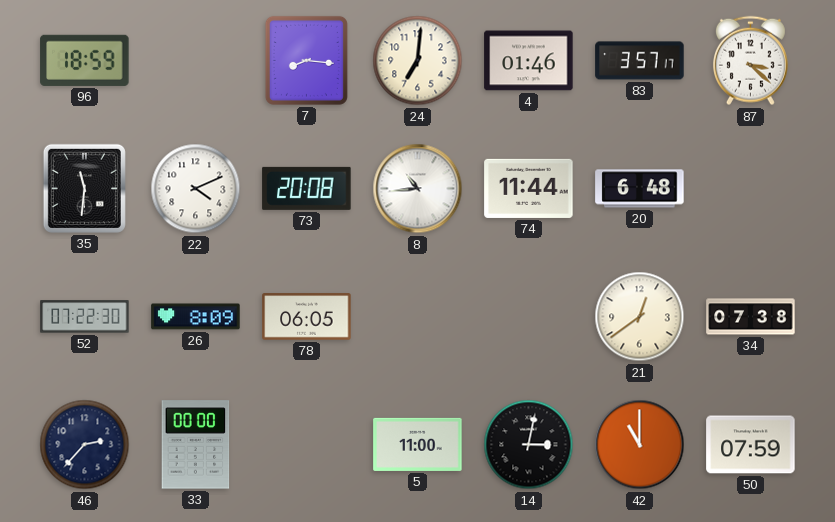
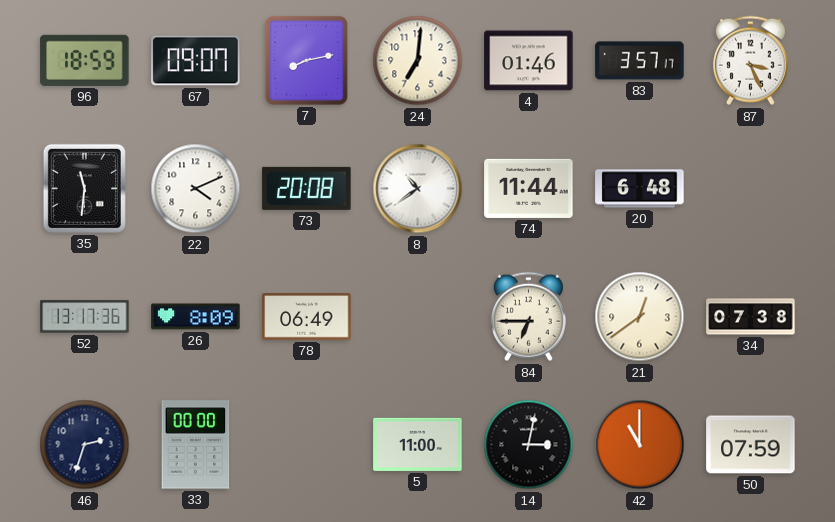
67: none -> 09:07 (196, 61)
7: 8:16 -> 8:13 (306, 60)
87: 3:22 -> 3:26 (750, 61)
8: 10:44 -> 10:39 (418, 189)
52: 07:22 -> 13:17 (85, 317)
78: 06:05 -> 06:49 (307, 317)
84: none -> 6:45 (528, 317)
46: 2:37 -> 2:33 (85, 445)
